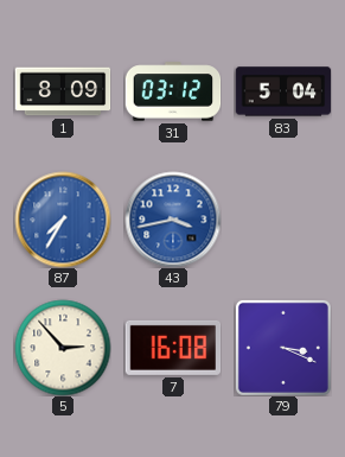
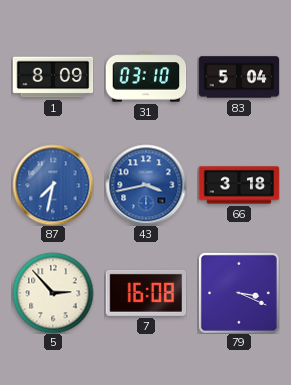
31: 03:12 -> 03:10 (146, 77)
87: 7:35 -> 7:32 (53, 185)
66: none -> 3:18 (239, 185)
